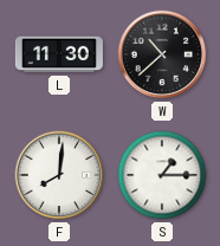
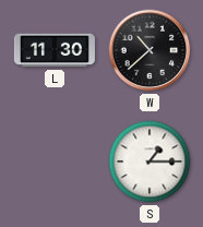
F: 8:01 -> none (59, 175)
